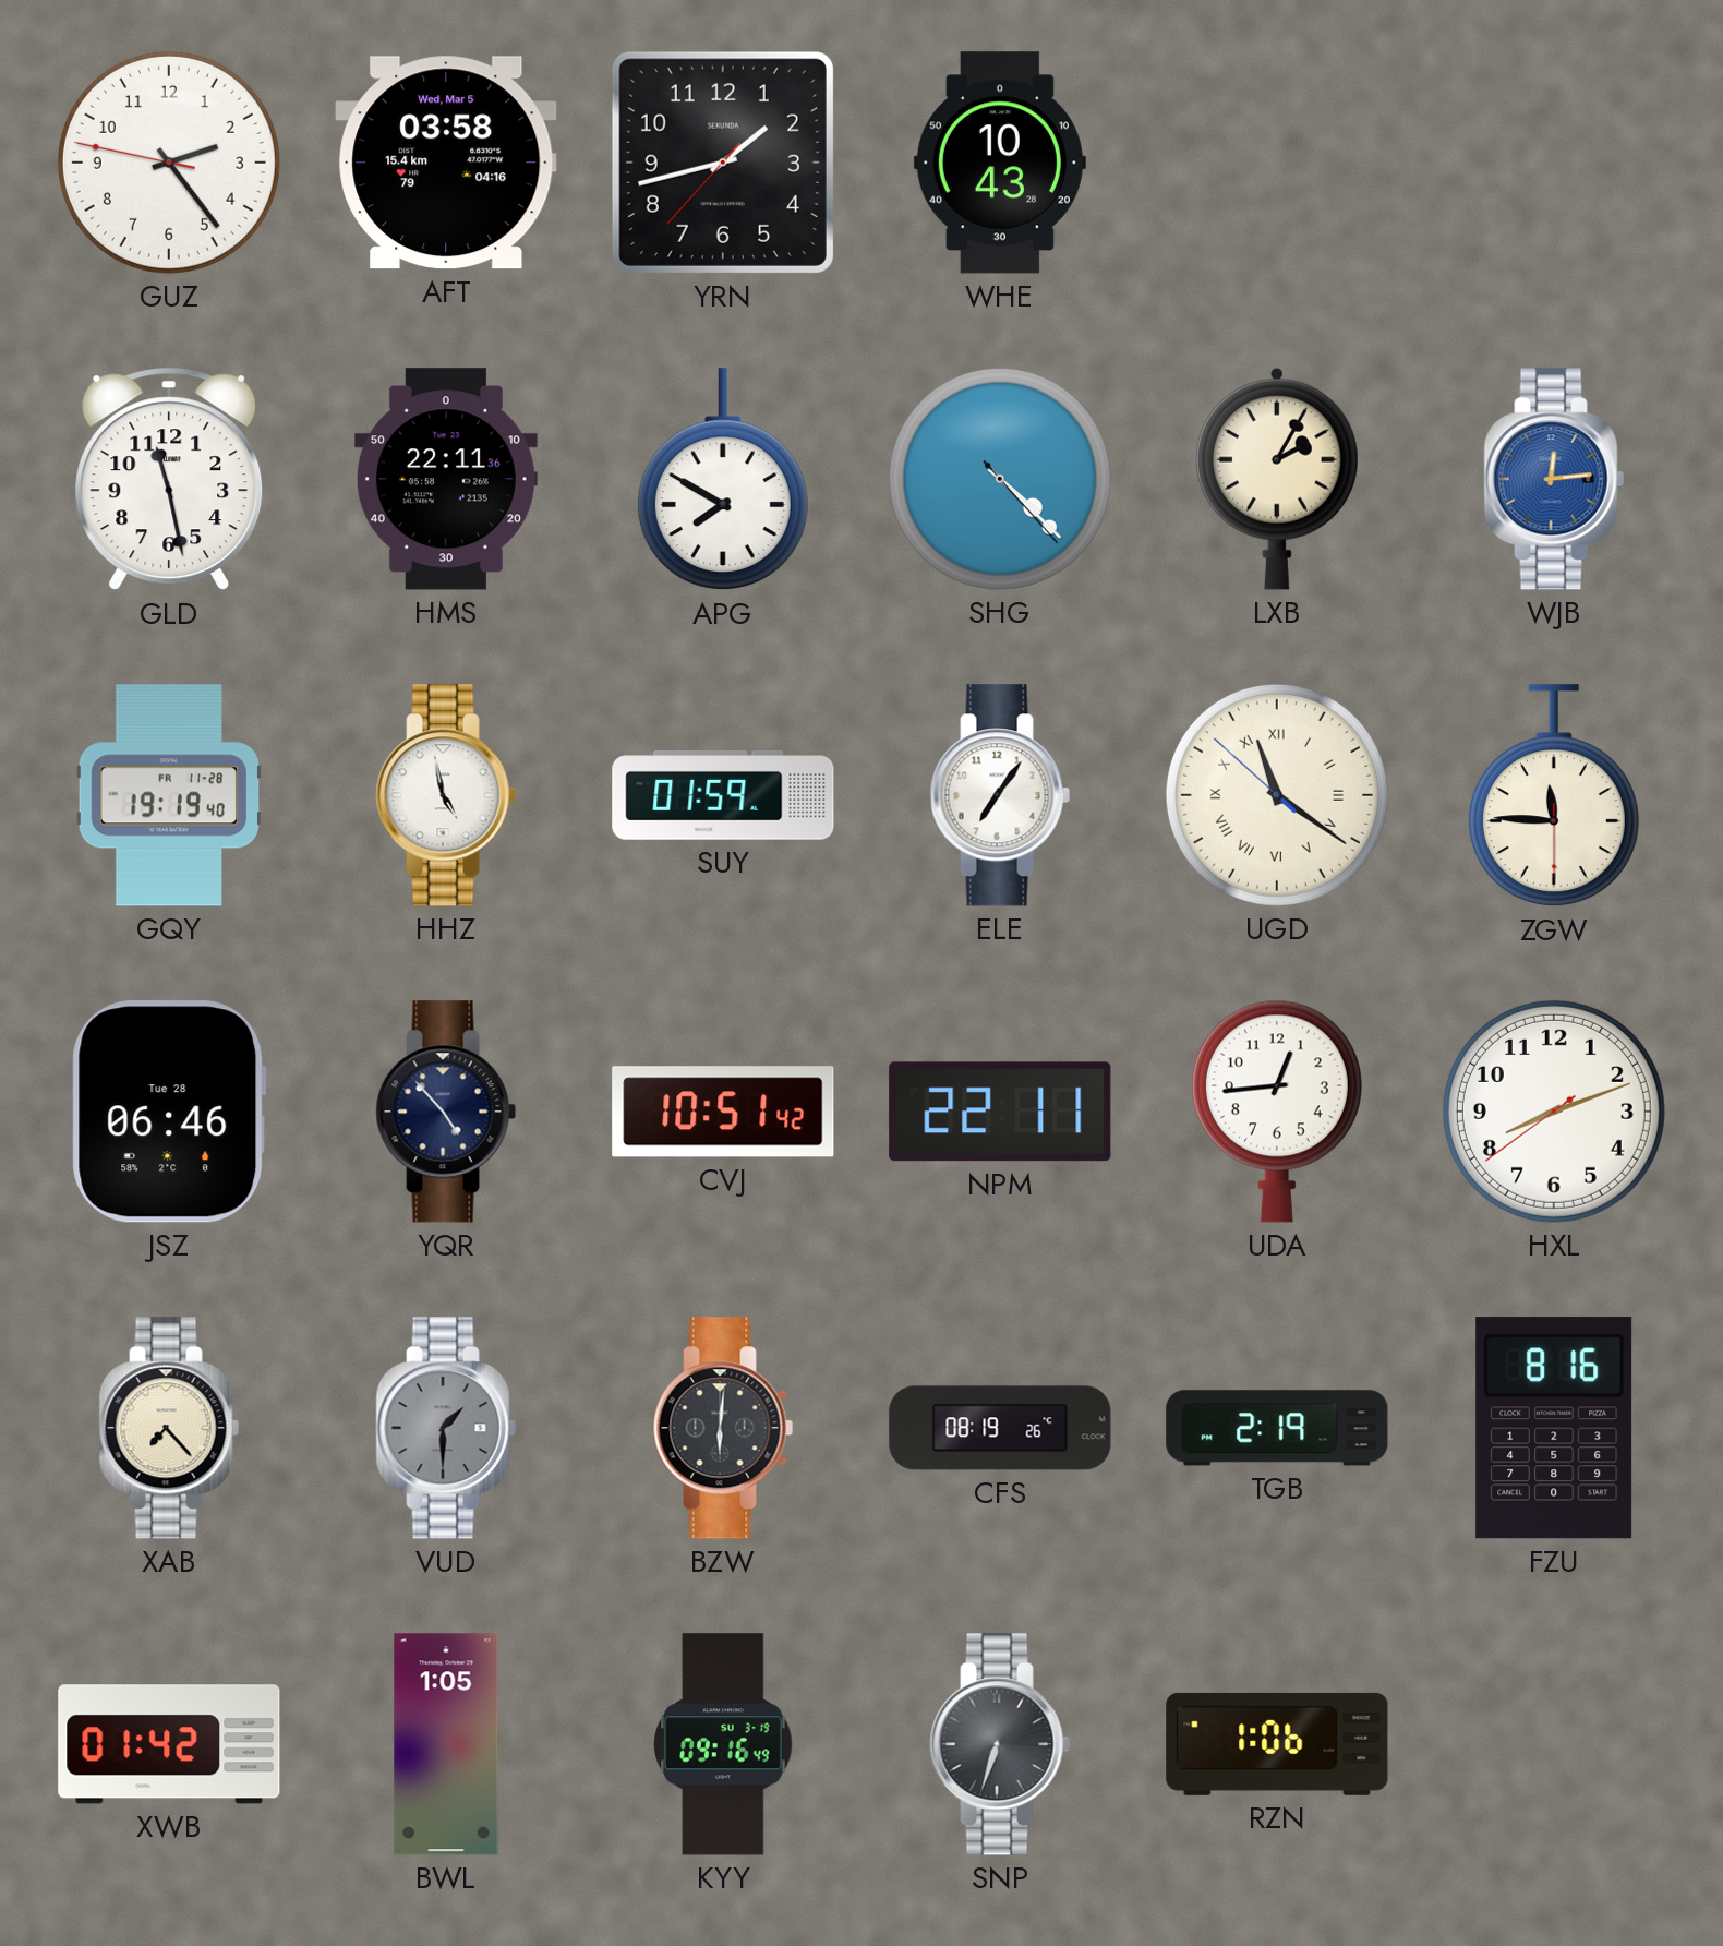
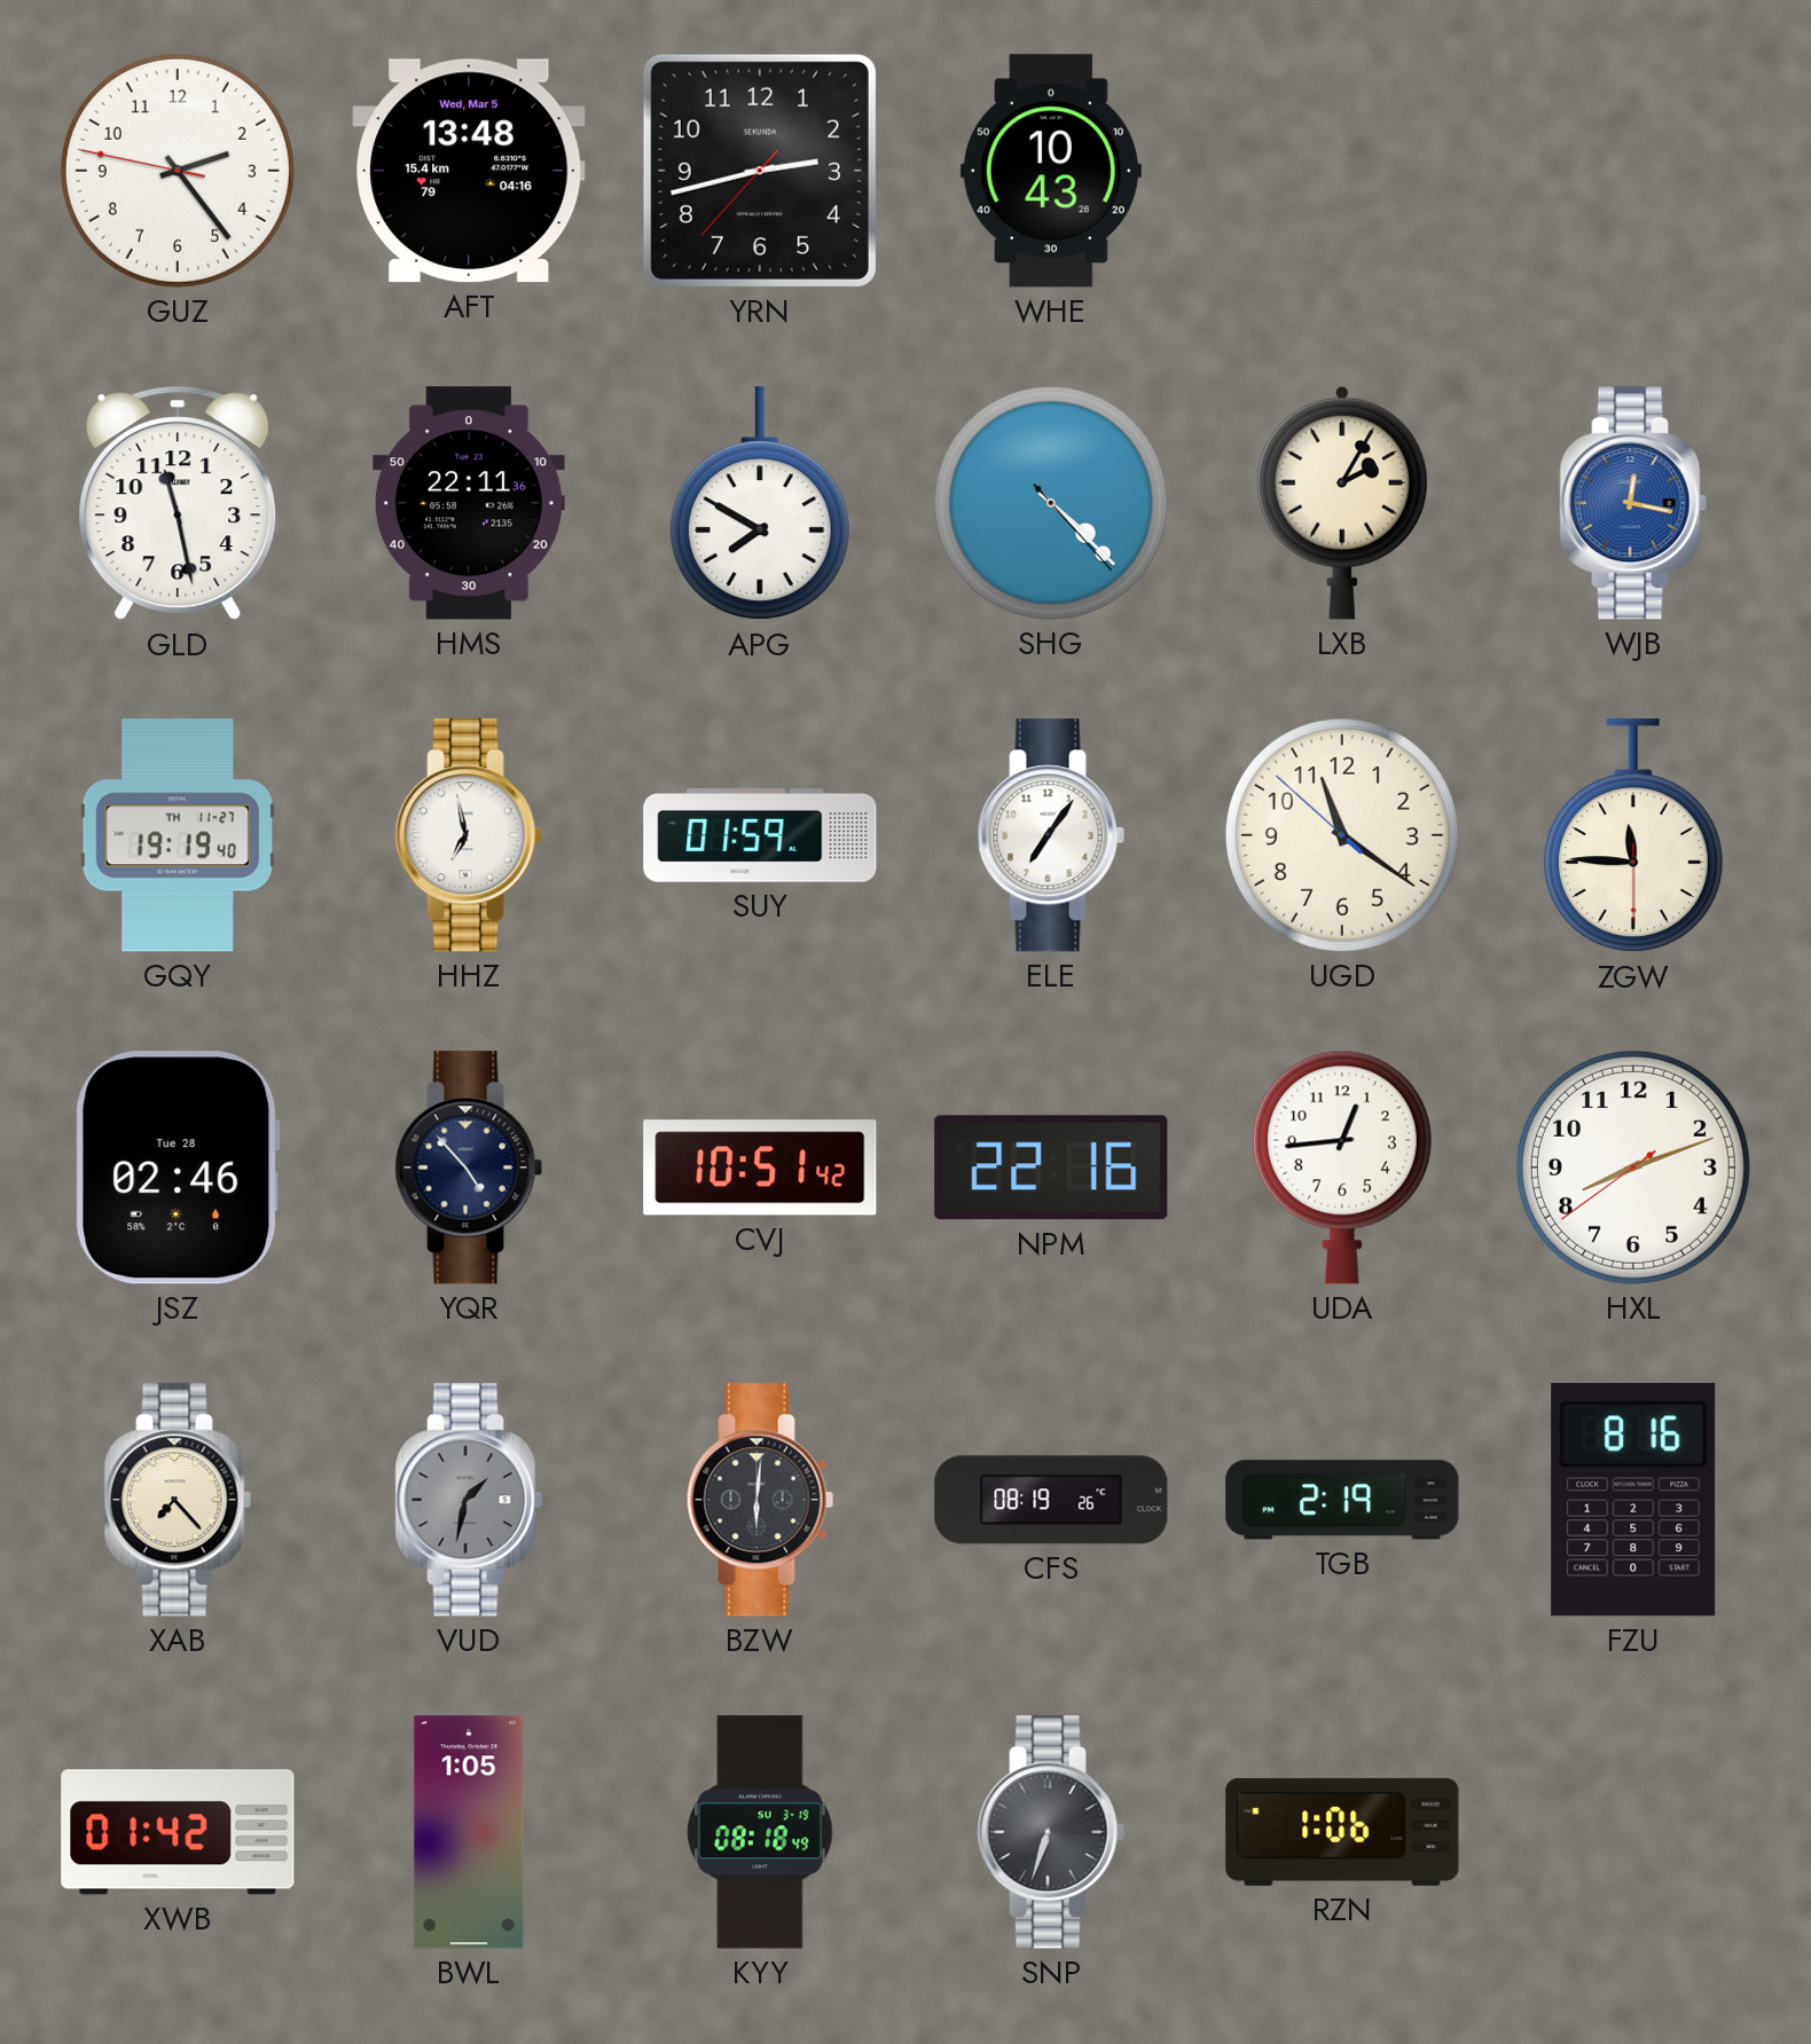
AFT: 03:58 -> 13:48 (469, 171)
YRN: 1:42 -> 2:42 (760, 171)
WJB: 12:14 -> 12:17 (1633, 503)
GQY date: FR 11-28 -> TH 11-27 (178, 835)
HHZ: 4:58 -> 6:58 (469, 835)
UGD numerals: Roman -> Arabic (1342, 835)
JSZ: 06:46 -> 02:46 (178, 1168)
NPM: 22:11 -> 22:16 (1051, 1168)
VUD: 1:30 -> 1:32 (469, 1500)
KYY: 09:16 -> 08:18 (760, 1832)
